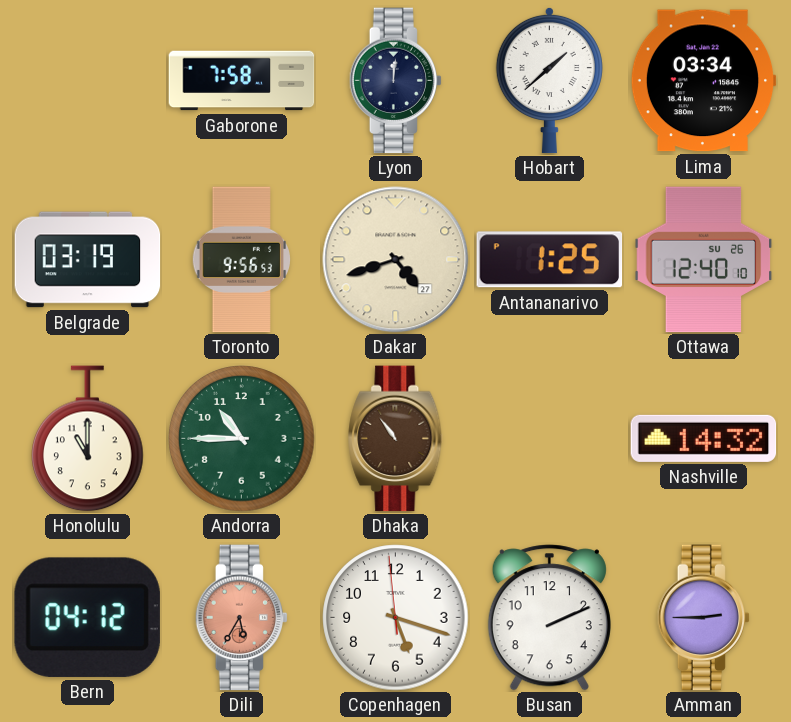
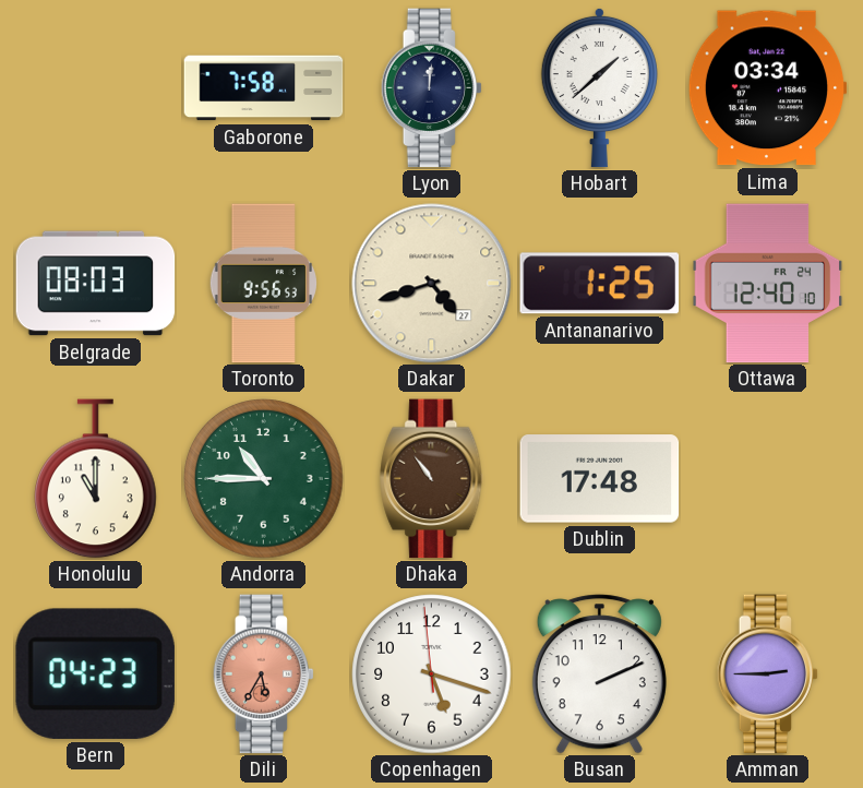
Belgrade: 03:19 -> 08:03 (96, 284)
Ottawa date: SU 26 -> FR 24 (768, 284)
Dublin: none -> 17:48 (600, 479)
Nashville: 14:32 -> none (704, 438)
Bern: 04:12 -> 04:23 (95, 673)
